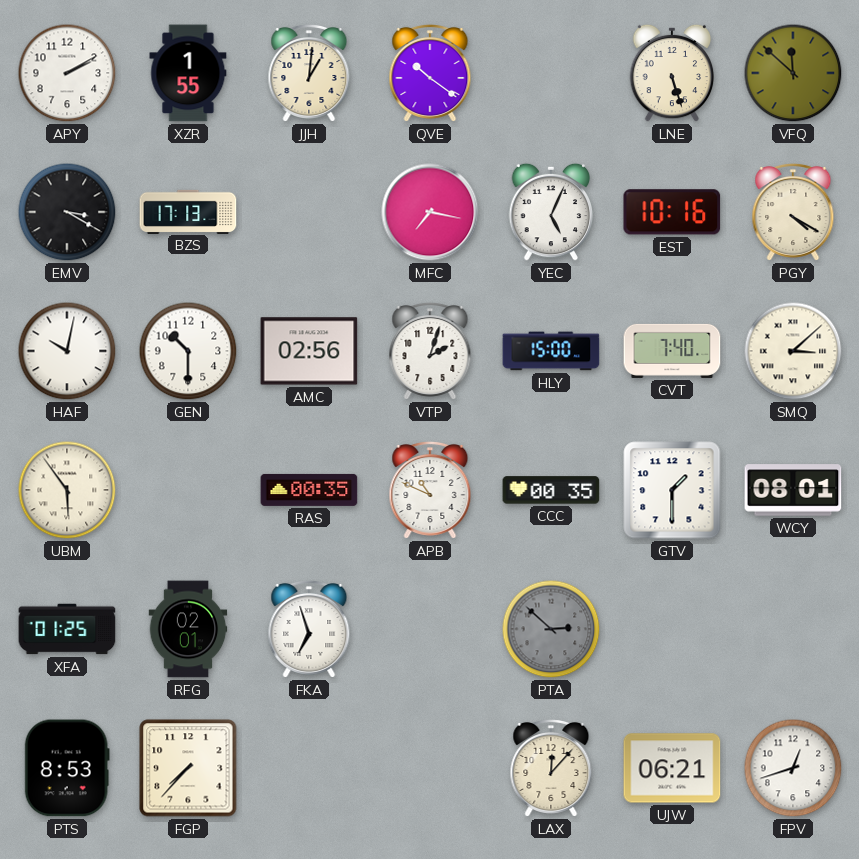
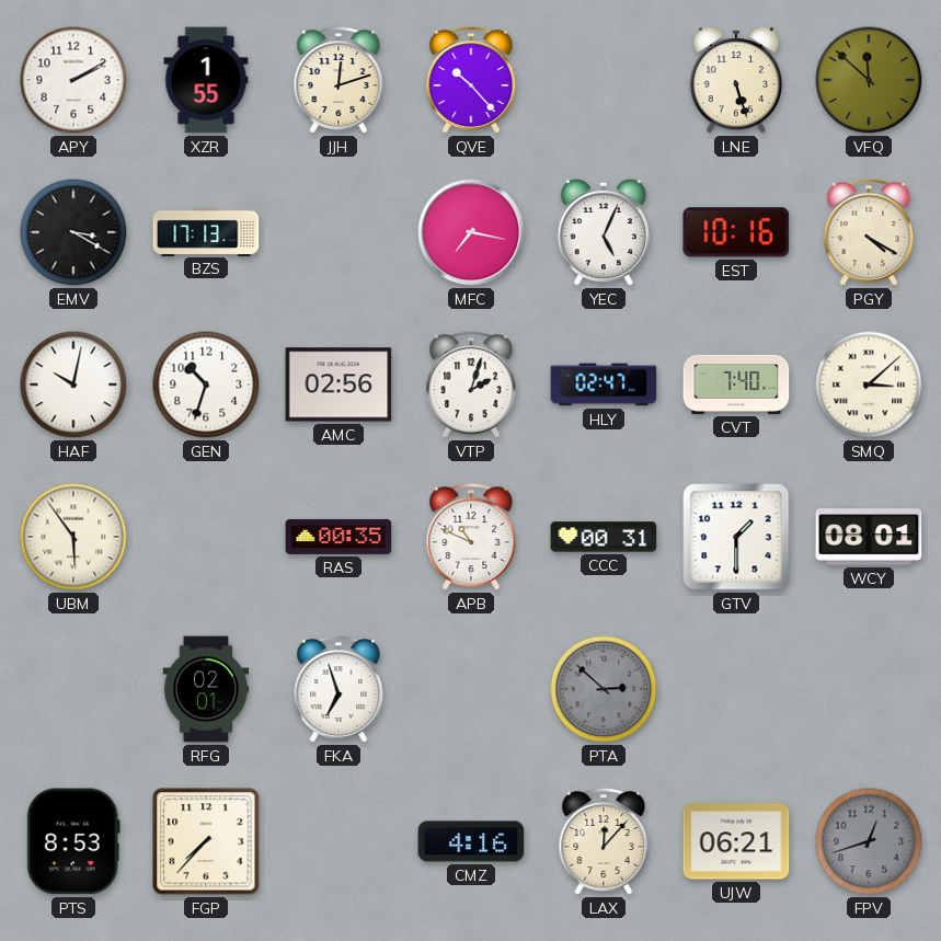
JJH: 1:01 -> 12:12 (338, 80)
QVE: 10:21 -> 10:23 (471, 80)
GEN: 10:30 -> 10:33 (206, 385)
HLY: 15:00 -> 02:47 (604, 385)
CCC: 00:35 -> 00:31 (604, 537)
XFA: 01:25 -> none (67, 629)
CMZ: none -> 4:16 (471, 841)
FPV dial: white -> grey (869, 841)
